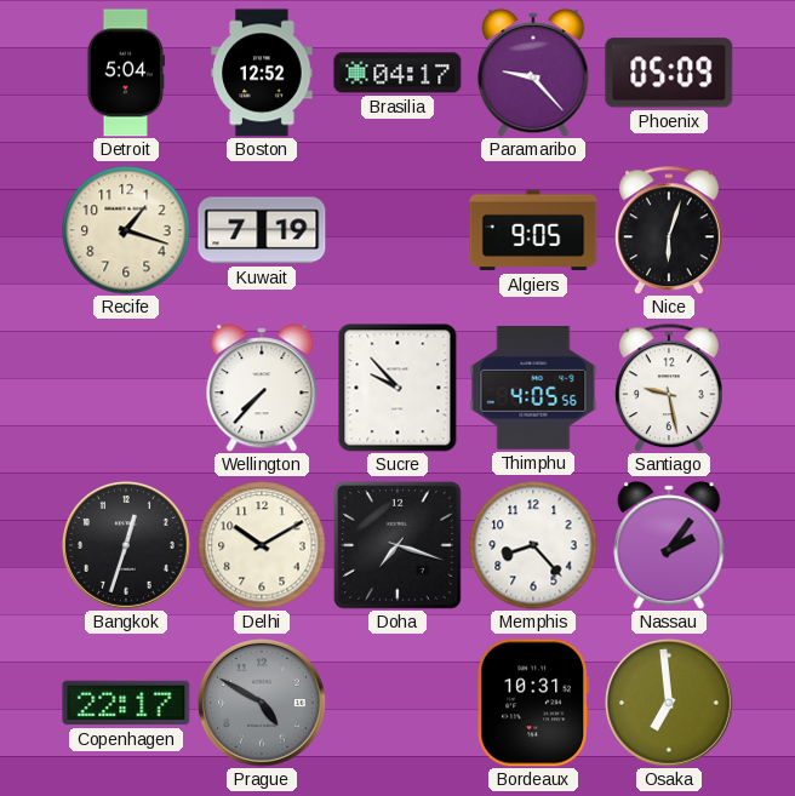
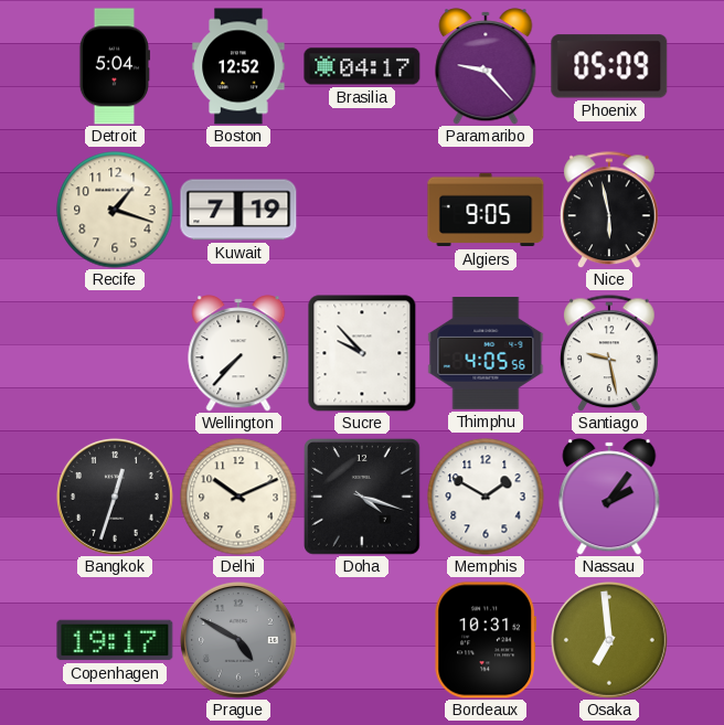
Nice: 6:03 -> 5:58 (610, 210)
Delhi: 10:10 -> 10:11 (238, 497)
Doha: 7:18 -> 4:18 (363, 498)
Memphis: 8:23 -> 1:50 (486, 497)
Copenhagen: 22:17 -> 19:17 (115, 640)
